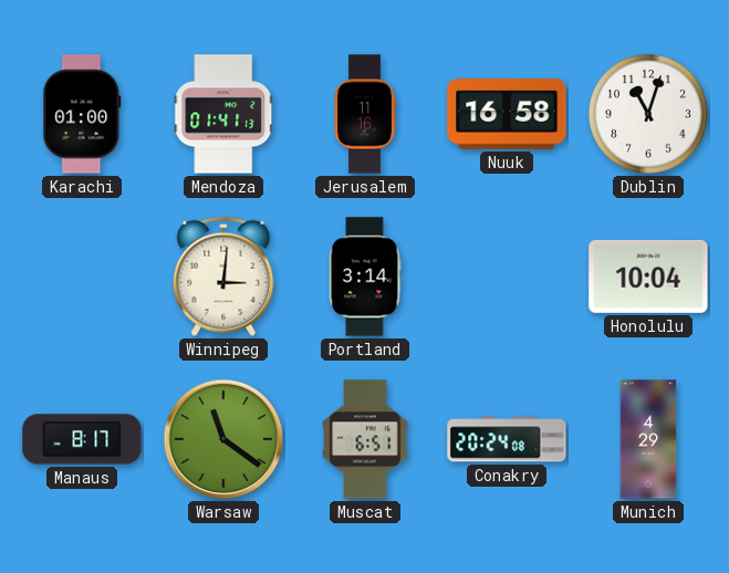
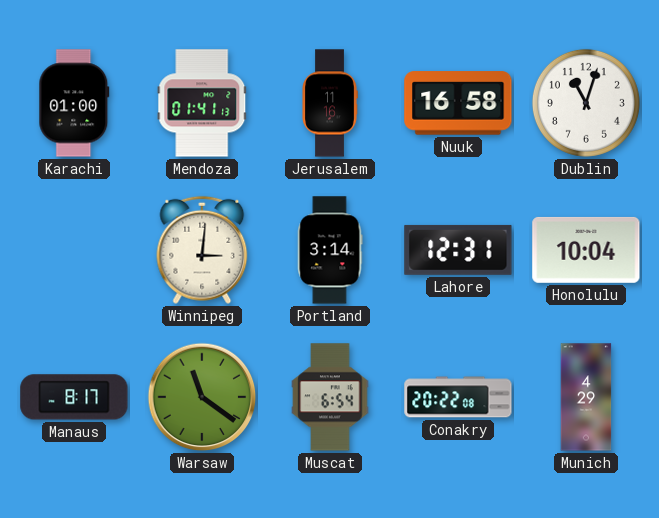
Lahore: none -> 12:31 (458, 250)
Muscat: 6:51 -> 6:54 (330, 397)
Conakry: 20:24 -> 20:22 (458, 397)
